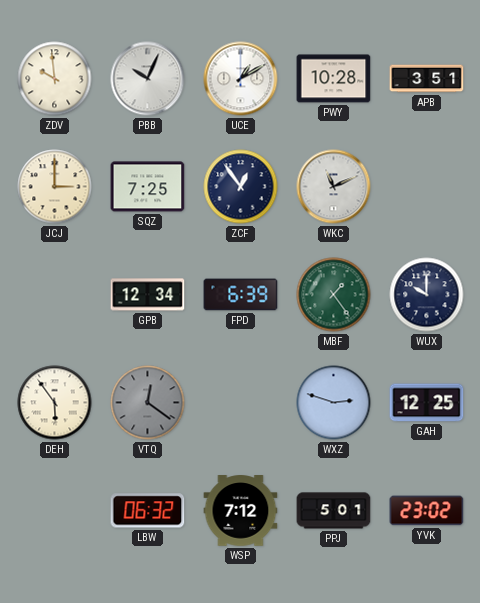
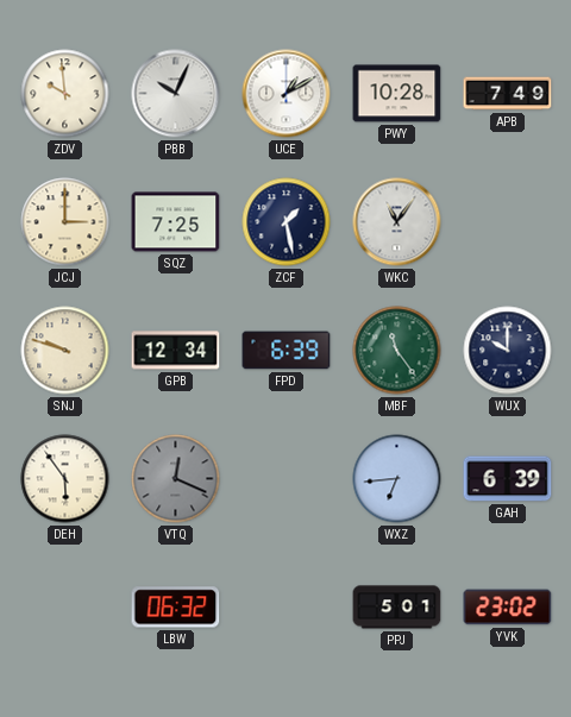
APB: 3:51 -> 7:49 (508, 94)
ZCF: 12:54 -> 1:28 (287, 222)
WKC: 11:11 -> 11:06 (397, 222)
SNJ: none -> 9:48 (65, 351)
MBF: 1:24 -> 11:24 (397, 351)
VTQ: 12:21 -> 12:19 (176, 479)
WXZ: 2:48 -> 6:44 (397, 479)
GAH: 12:25 -> 6:39 (508, 479)
WSP: 7:12 -> none (241, 511)
